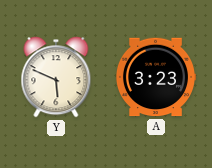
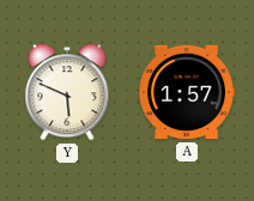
A: 3:23 -> 1:57 (186, 92)
